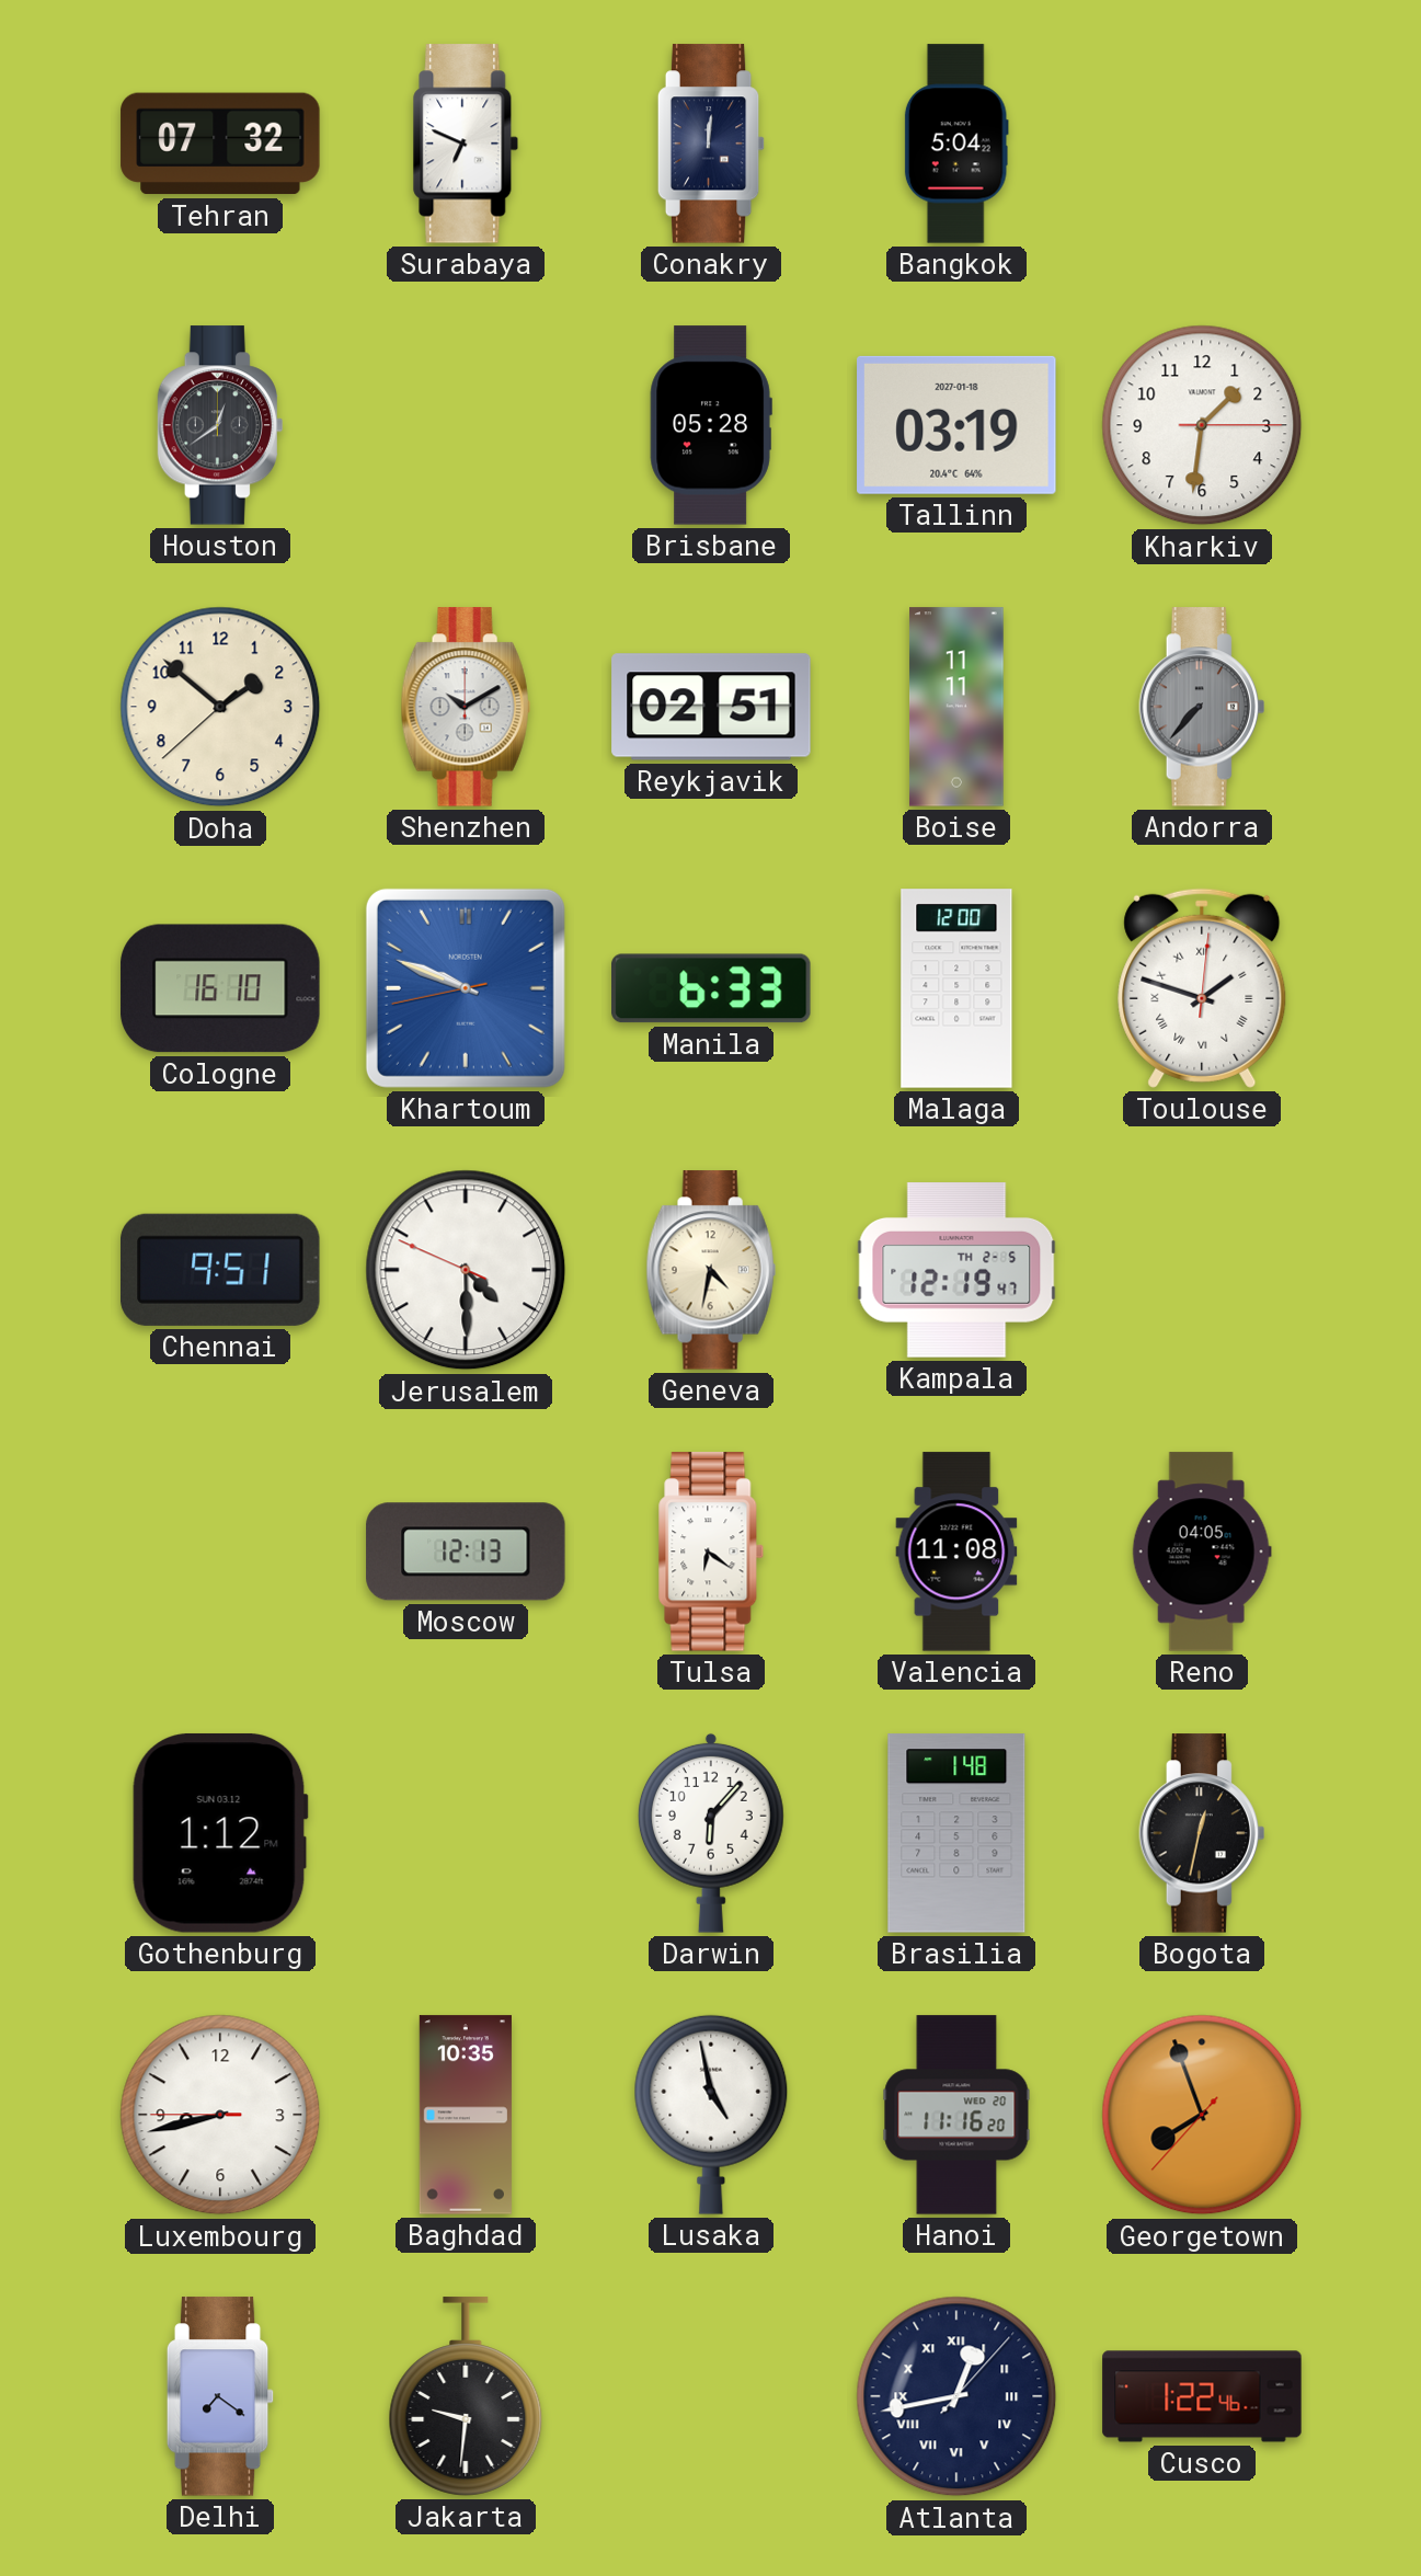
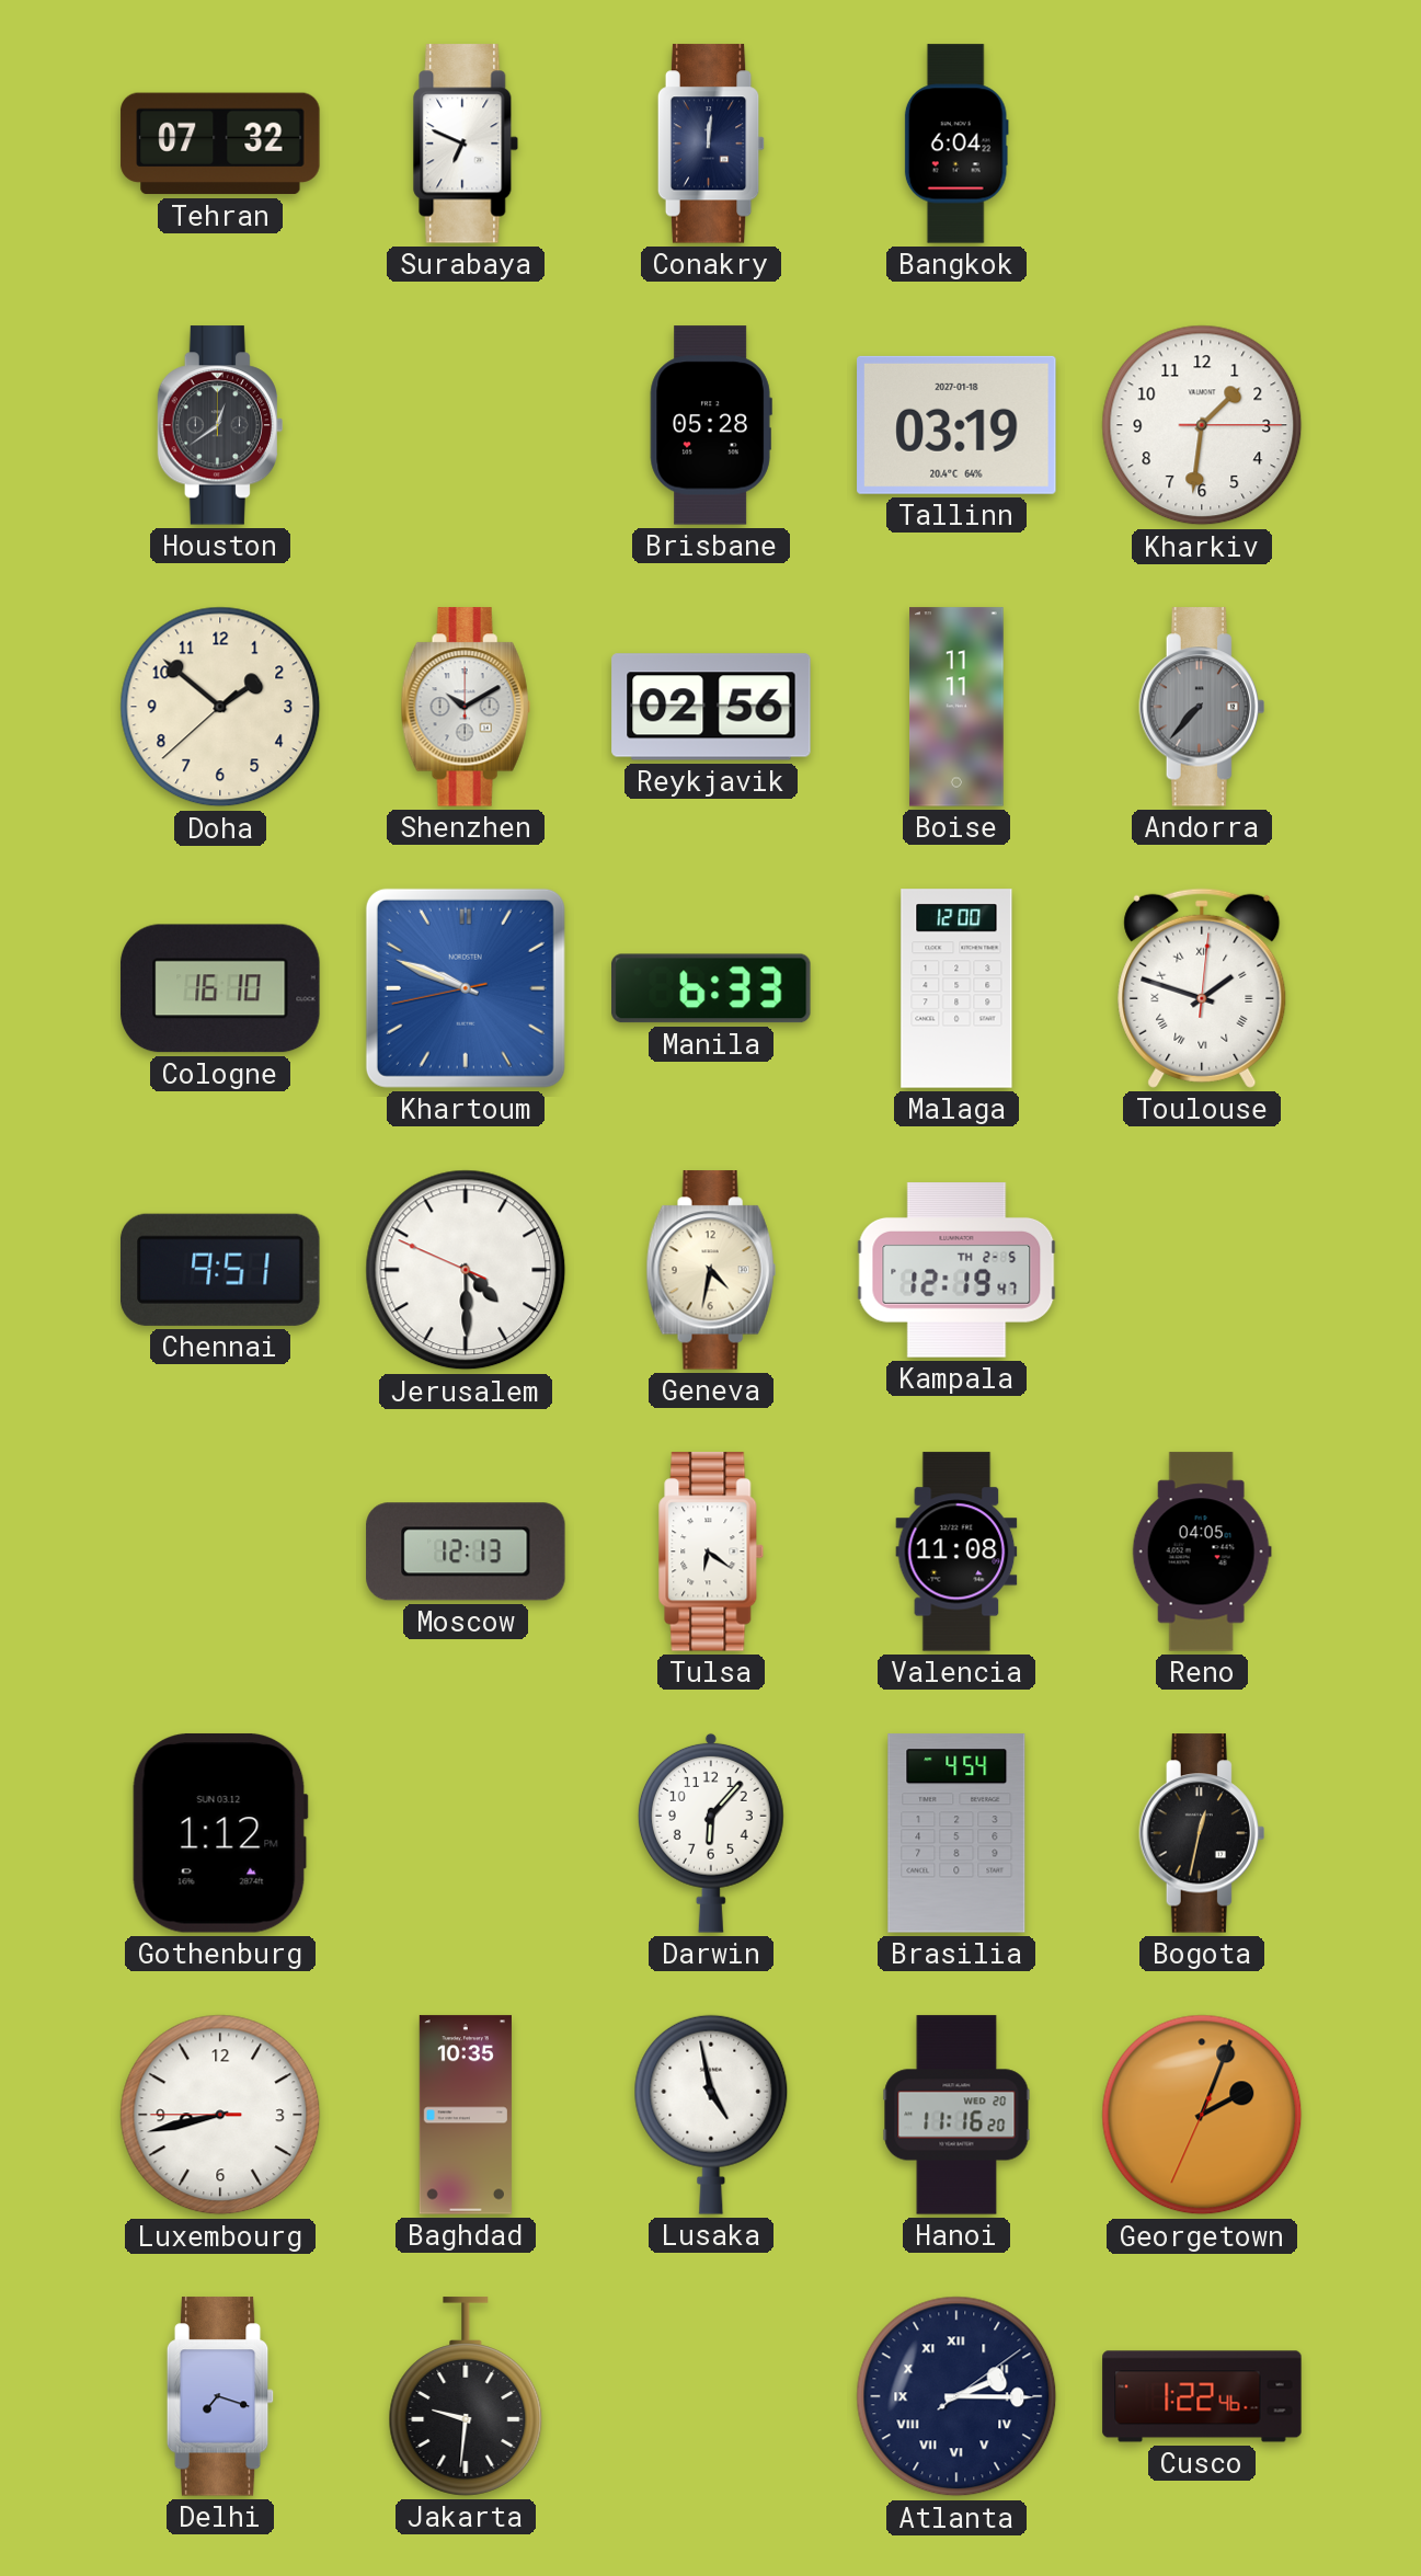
Bangkok: 5:04 -> 6:04 (956, 144)
Reykjavik: 02:51 -> 02:56 (711, 707)
Brasilia: 1:48 -> 4:54 (956, 1833)
Georgetown: 7:56 -> 2:03 (1202, 2115)
Delhi: 7:21 -> 7:18 (220, 2396)
Atlanta: 12:43 -> 2:15 (956, 2396)
